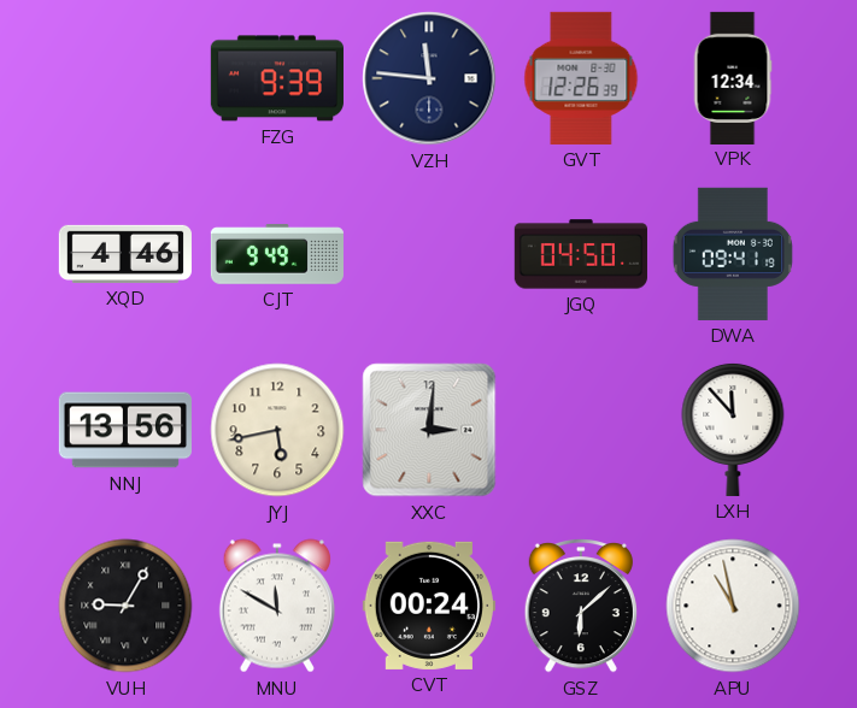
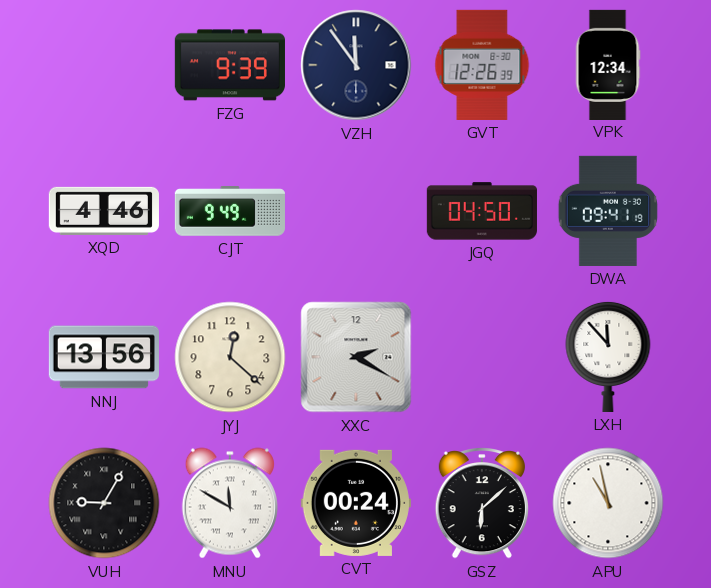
VZH: 11:46 -> 11:54 (356, 65)
JYJ: 5:43 -> 12:22 (230, 357)
XXC: 3:01 -> 2:20 (356, 357)
